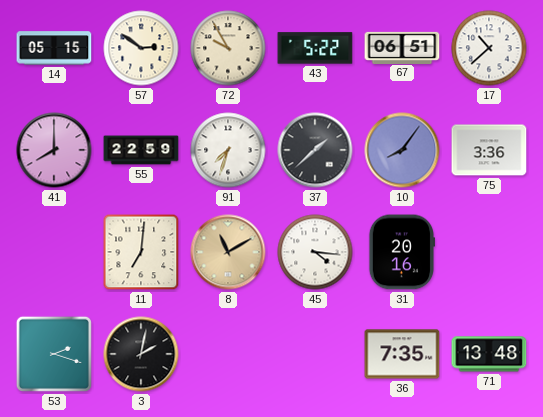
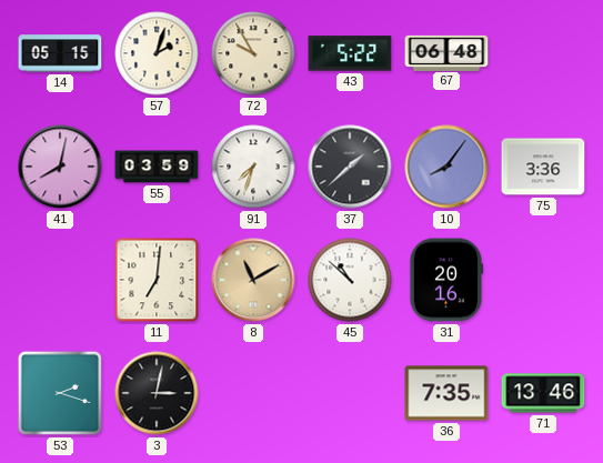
57: 2:51 -> 2:03 (157, 53)
67: 06:51 -> 06:48 (446, 52)
17: 10:38 -> none (489, 48)
41: 8:00 -> 8:02 (60, 167)
55: 22:59 -> 03:59 (157, 167)
45: 4:16 -> 10:52 (350, 280)
3: 2:02 -> 3:02 (157, 393)
71: 13:48 -> 13:46 (543, 393)
